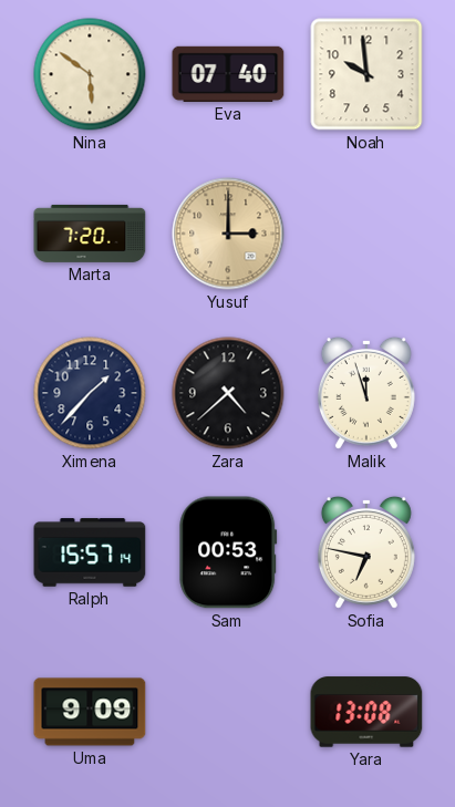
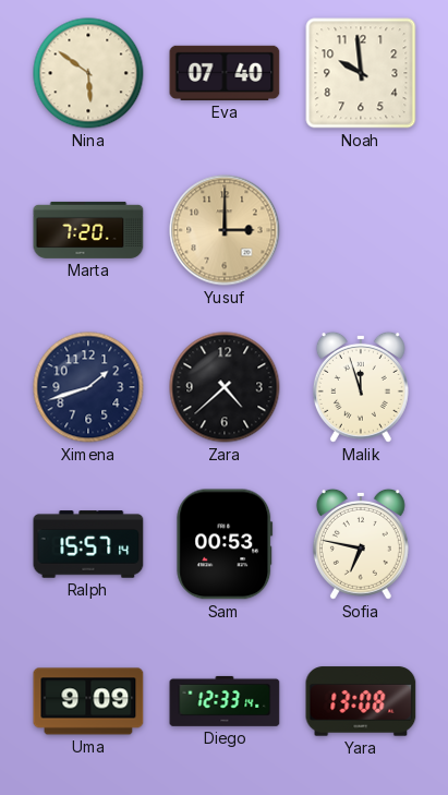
Ximena: 1:37 -> 1:42 (88, 387)
Diego: none -> 12:33 (225, 701)
